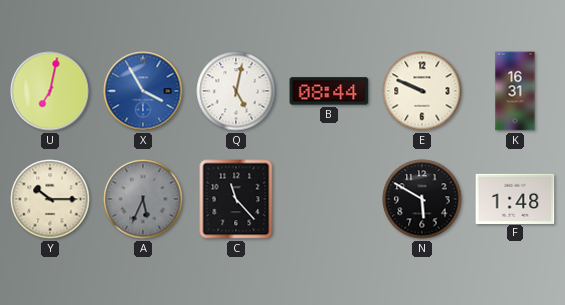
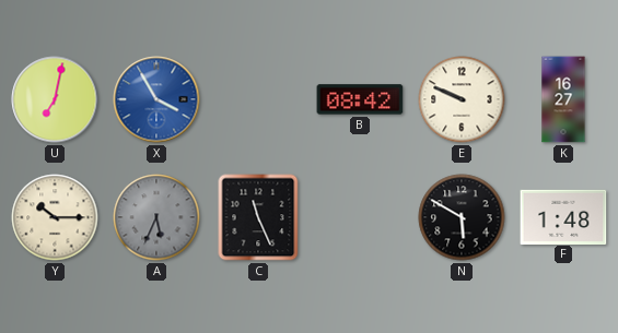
Q: 5:02 -> none (236, 91)
B: 08:44 -> 08:42 (360, 99)
K: 16:31 -> 16:27 (563, 99)
C: 11:23 -> 11:26 (258, 217)
